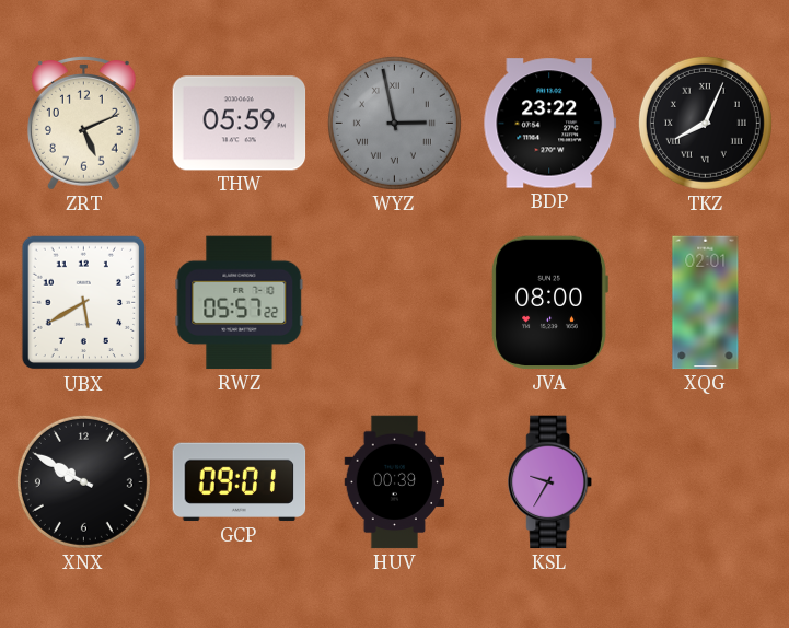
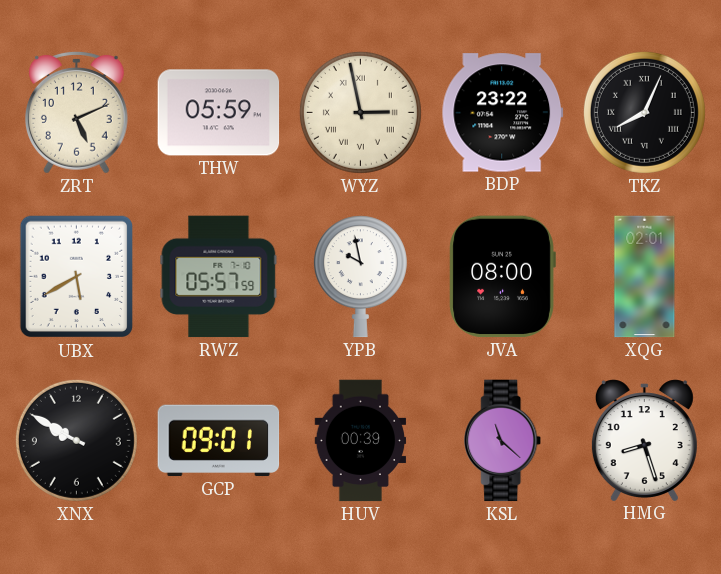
WYZ dial: grey -> cream (360, 112)
RWZ: 05:57:22 -> 05:57:59 (219, 277)
YPB: none -> 9:58 (360, 277)
KSL: 9:35 -> 11:22 (503, 441)
HMG: none -> 8:27 (644, 440)
